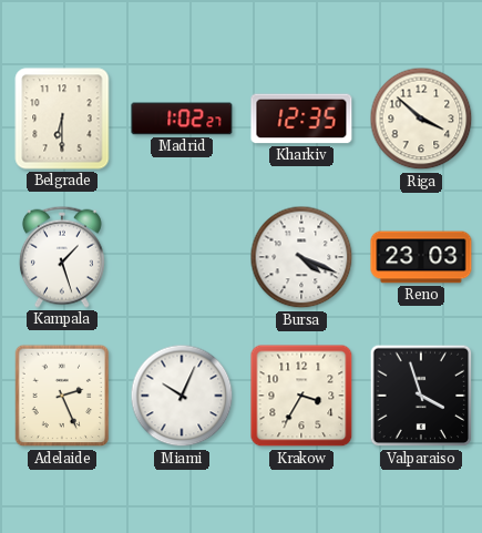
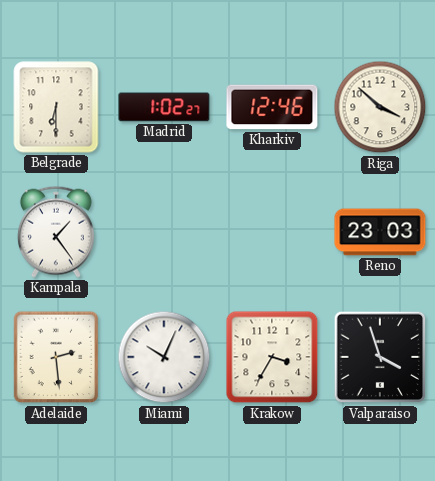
Kharkiv: 12:35 -> 12:46 (272, 107)
Kampala: 1:27 -> 1:24 (56, 232)
Bursa: 4:19 -> none (301, 257)
Adelaide: 2:26 -> 2:29 (56, 357)
